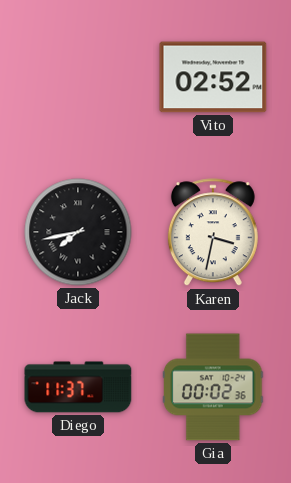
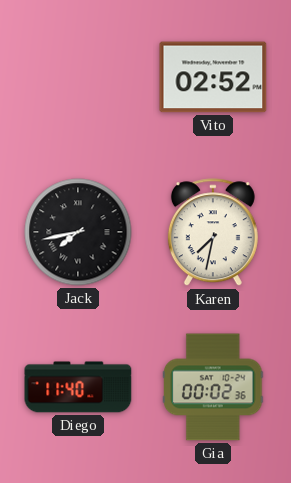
Karen: 3:32 -> 7:32 (213, 233)
Diego: 11:37 -> 11:40 (78, 387)
